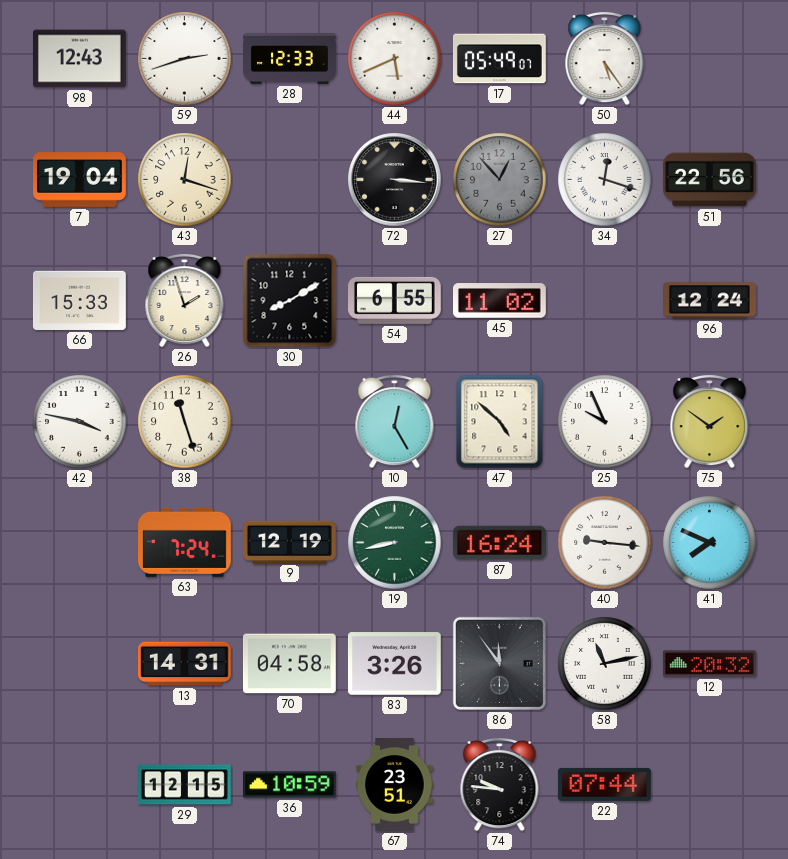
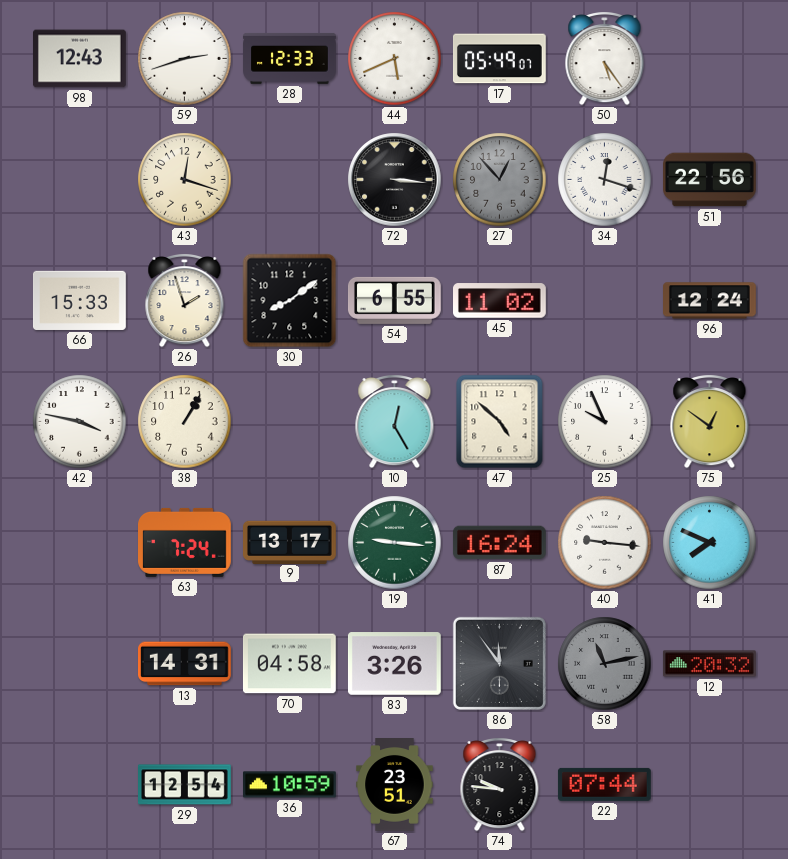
7: 19:04 -> none (80, 180)
30: 8:10 -> 8:09 (290, 301)
38: 11:27 -> 1:05 (185, 422)
75: 1:51 -> 12:51 (710, 422)
9: 12:19 -> 13:17 (290, 542)
19: 8:43 -> 9:16 (395, 543)
58 dial: white -> grey (605, 664)
29: 12:15 -> 12:54 (185, 785)
